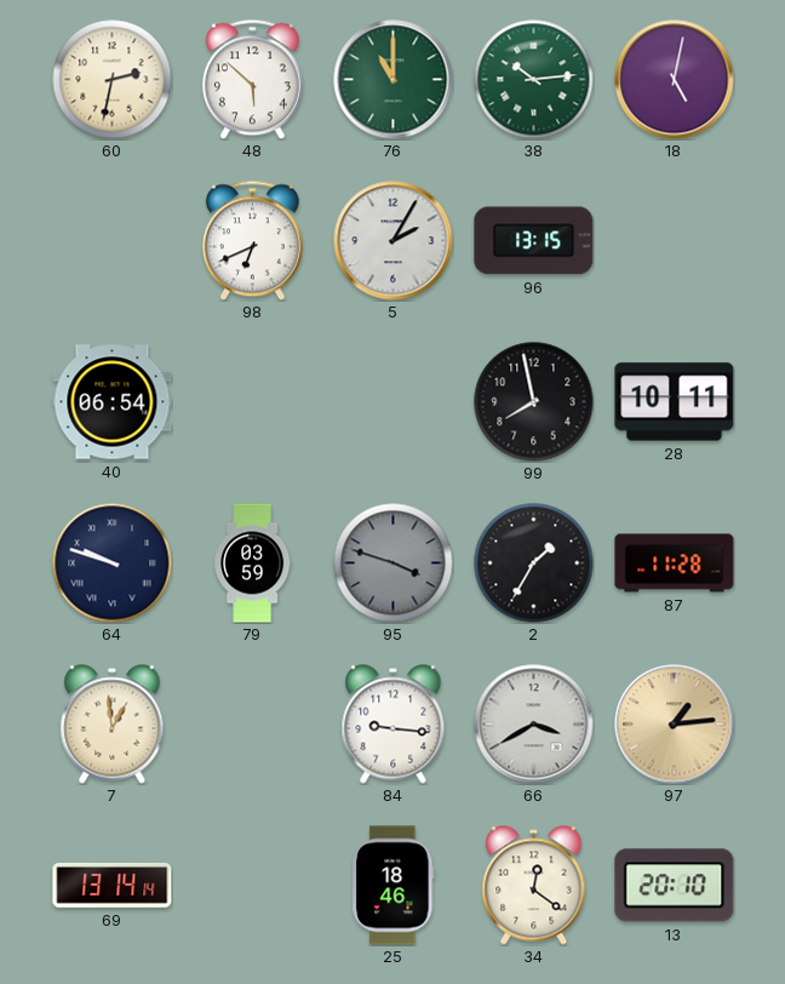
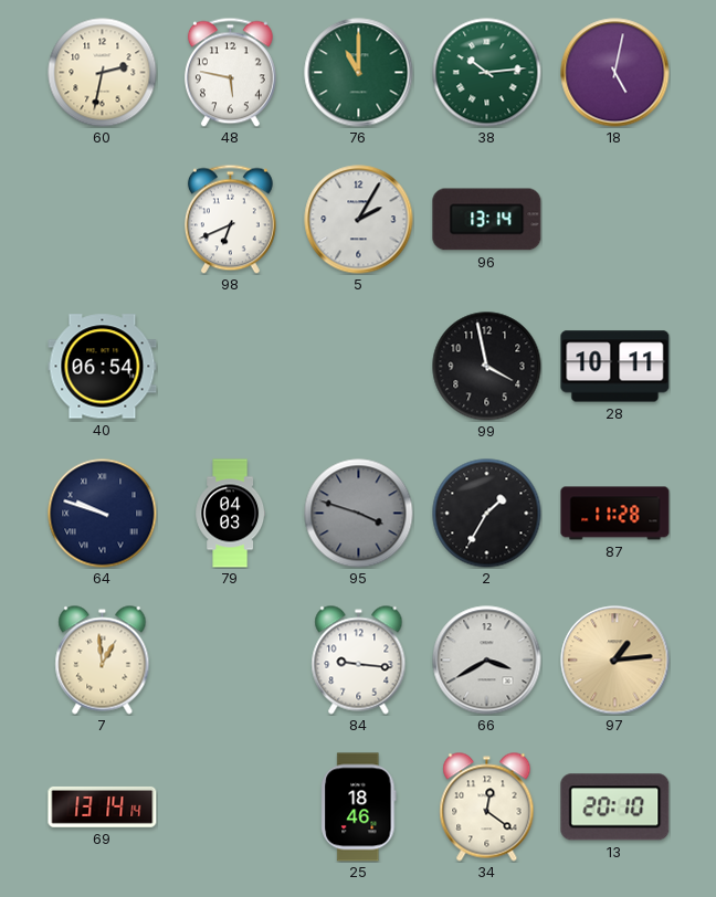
48: 5:52 -> 5:47 (230, 72)
96: 13:15 -> 13:14 (487, 220)
99: 7:58 -> 3:58 (487, 367)
79: 03:59 -> 04:03 (231, 514)
